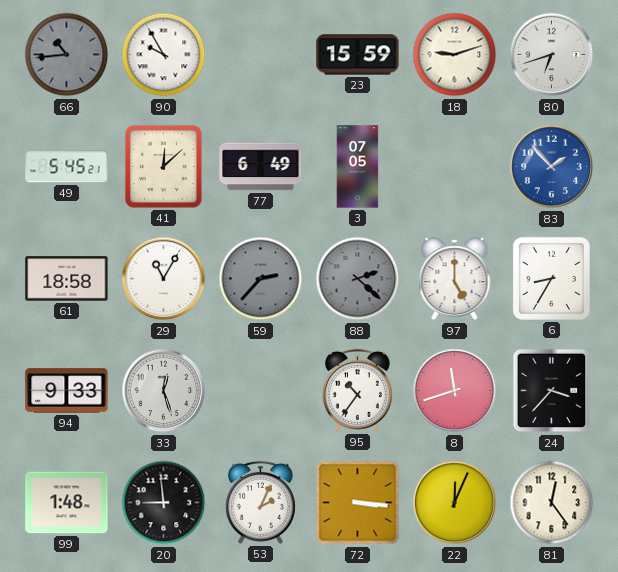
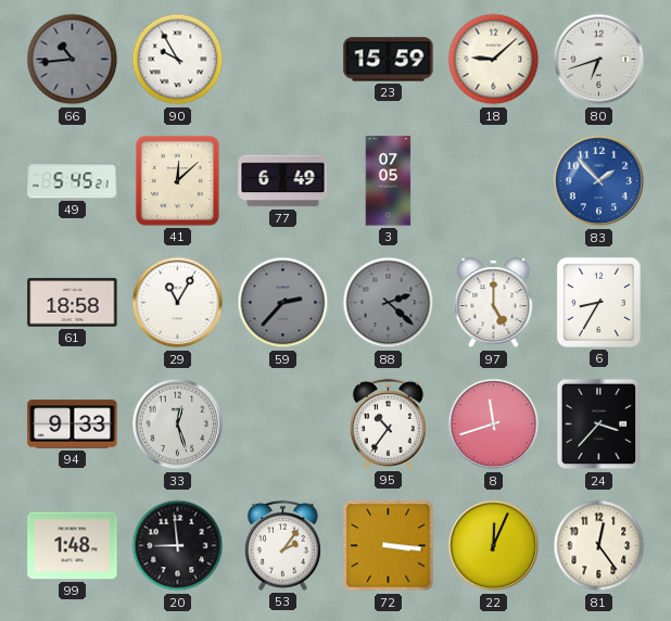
18: 9:12 -> 9:08 (494, 60)
53: 2:04 -> 2:06 (282, 545)
